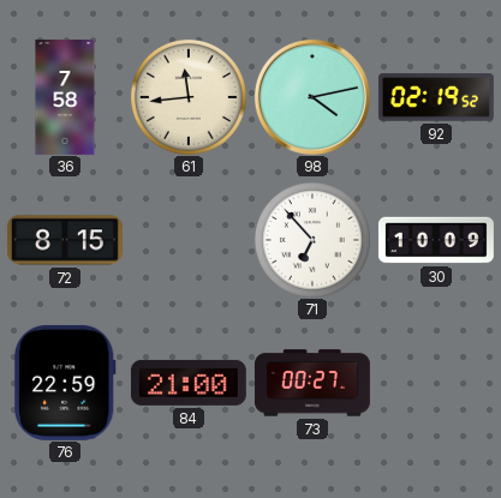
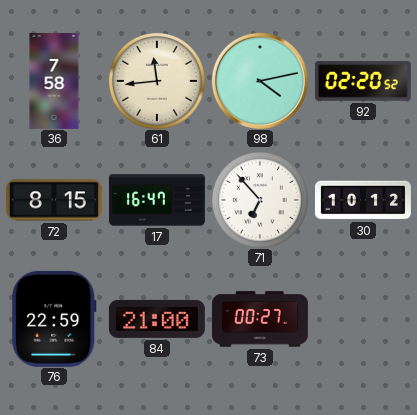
92: 02:19 -> 02:20 (363, 81)
17: none -> 16:47 (157, 200)
30: 10:09 -> 10:12 (363, 200)
